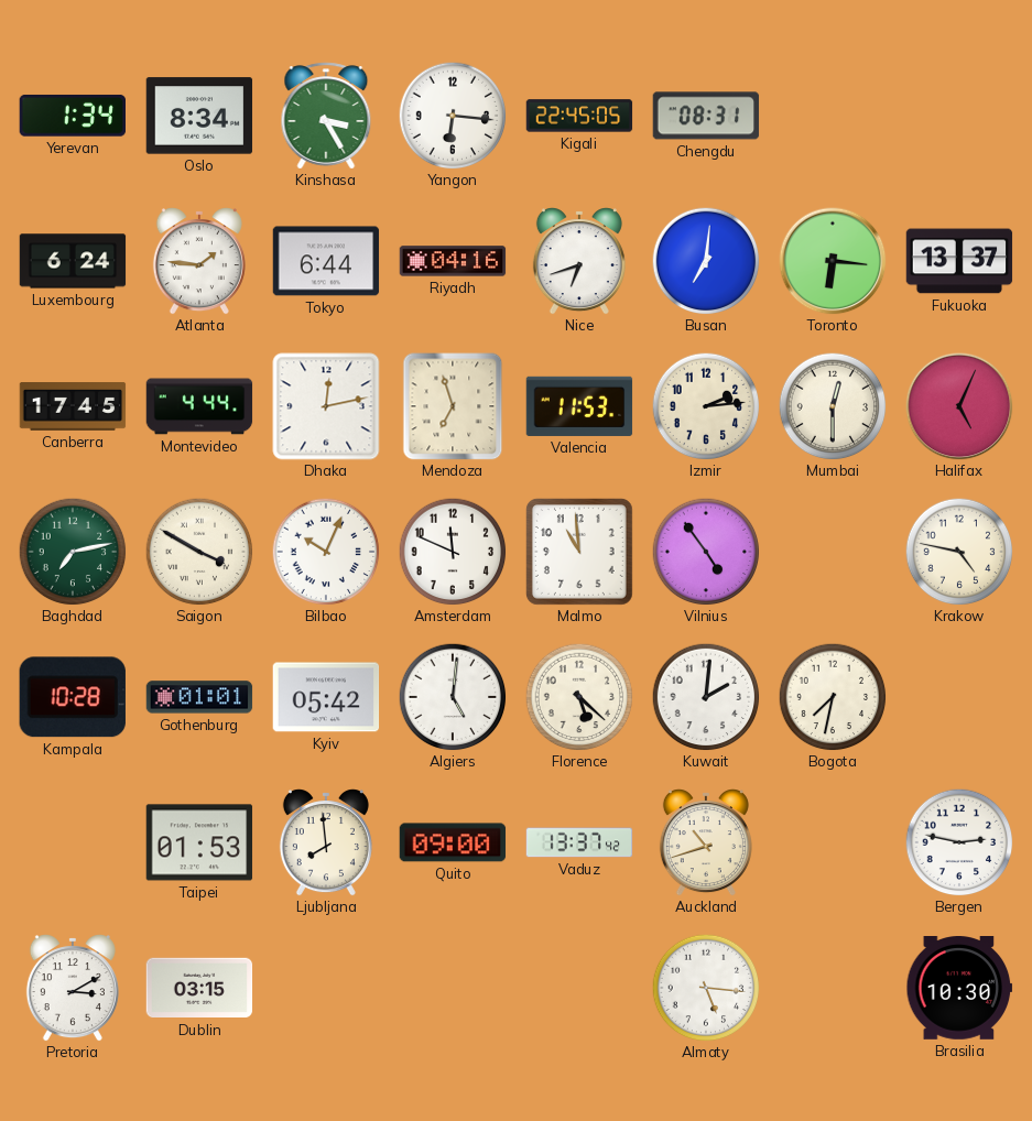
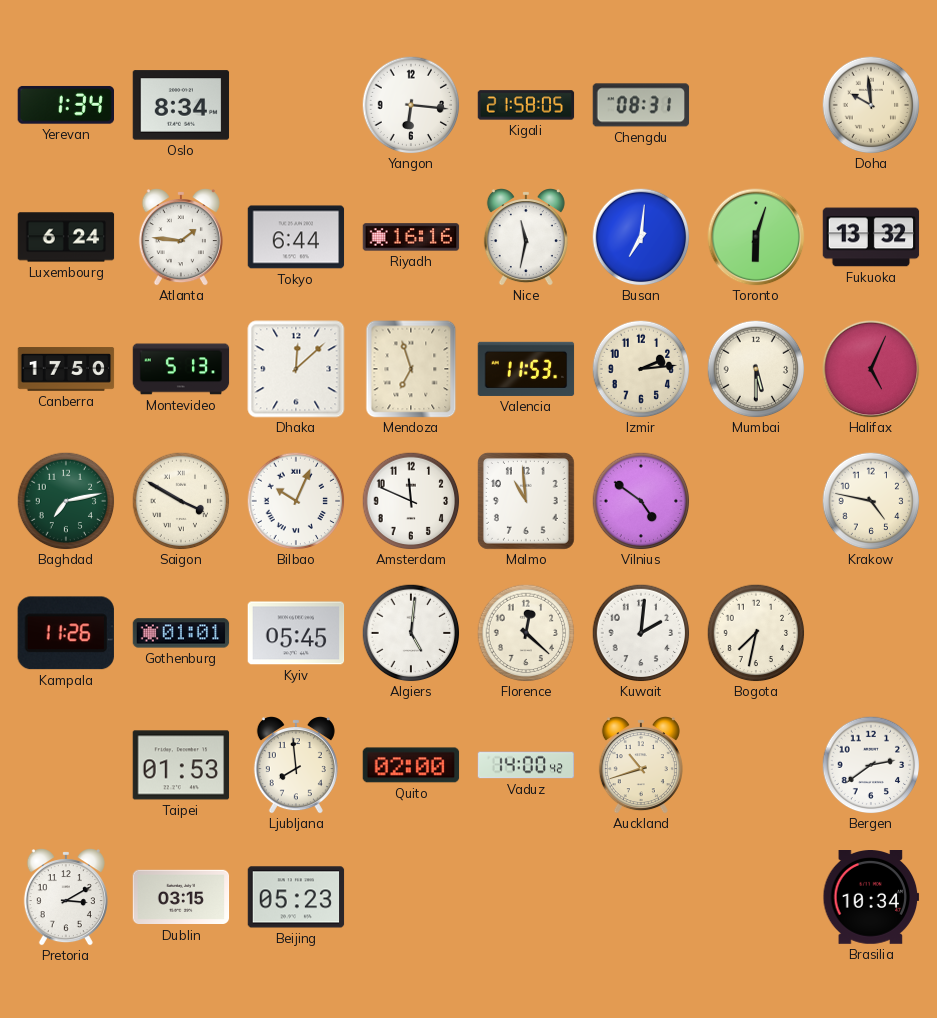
Kinshasa: 3:25 -> none (326, 116)
Kigali: 22:45 -> 21:58 (526, 105)
Doha: none -> 9:59 (871, 105)
Riyadh: 04:16 -> 16:16 (411, 237)
Nice: 6:42 -> 11:32 (526, 237)
Toronto: 6:16 -> 6:03 (756, 237)
Fukuoka: 13:37 -> 13:32 (871, 237)
Canberra: 17:45 -> 17:50 (66, 370)
Montevideo: 4:44 -> 5:13 (181, 369)
Dhaka: 12:13 -> 12:08 (296, 369)
Mumbai: 12:30 -> 5:30 (756, 369)
Vilnius: 4:54 -> 4:51 (641, 501)
Kampala: 10:28 -> 11:26 (66, 633)
Kyiv: 05:42 -> 05:45 (296, 633)
Florence: 5:22 -> 12:22 (526, 633)
Quito: 09:00 -> 02:00 (411, 765)
Vaduz: 13:37 -> 14:00 (526, 765)
Bergen: 2:47 -> 2:39 (871, 765)
Beijing: none -> 05:23 (296, 897)
Almaty: 5:16 -> none (706, 988)
Brasilia: 10:30 -> 10:34 (871, 898)
